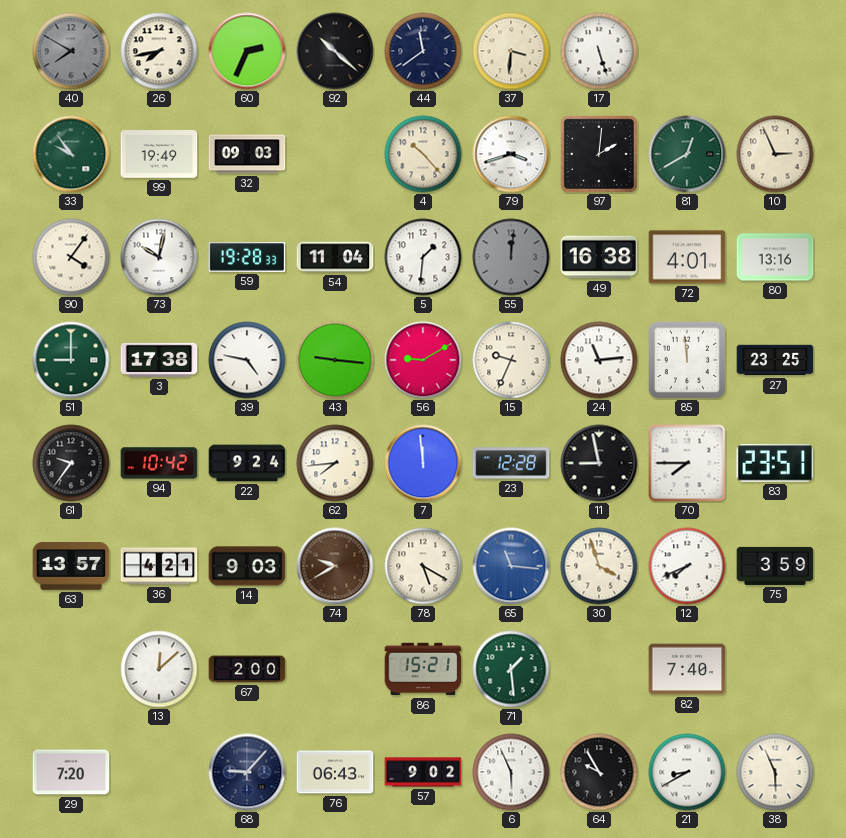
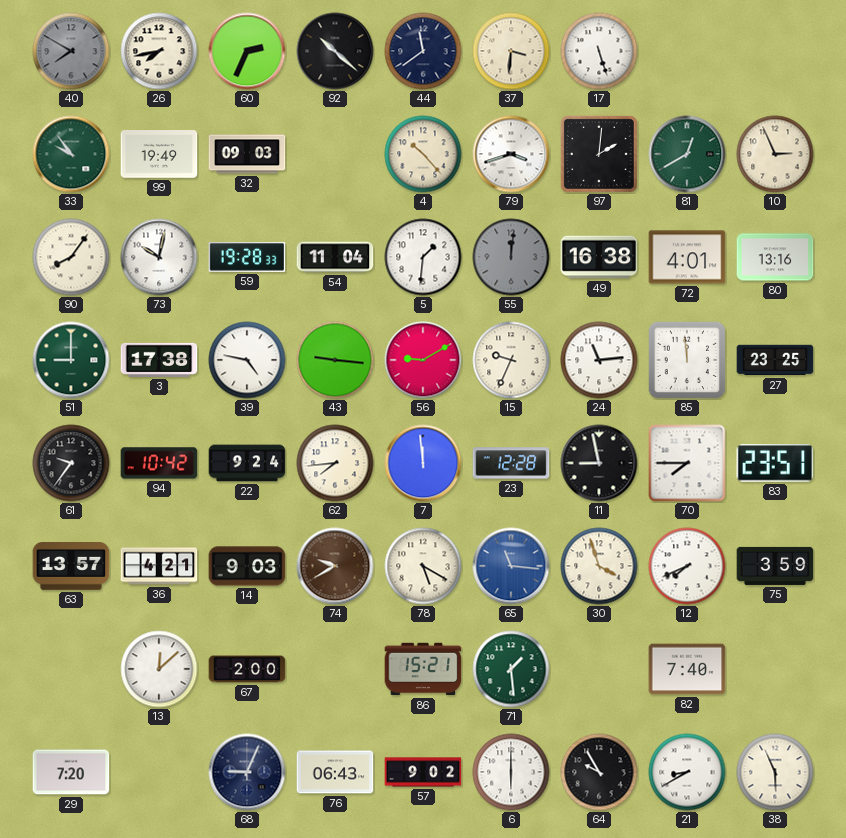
90: 4:06 -> 8:06 (71, 257)
68: 9:07 -> 9:04 (247, 772)
6: 5:56 -> 6:00 (511, 772)
